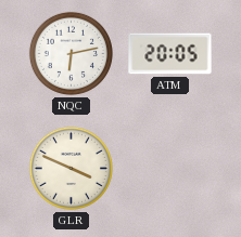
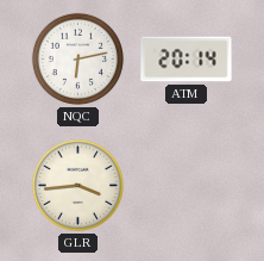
ATM: 20:05 -> 20:14 (187, 60)
GLR: 3:49 -> 3:44 (77, 185)
